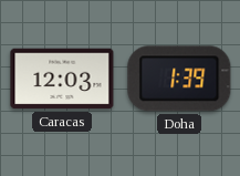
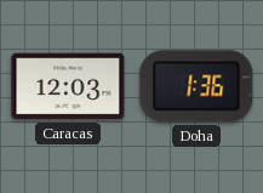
Doha: 1:39 -> 1:36 (196, 86)
